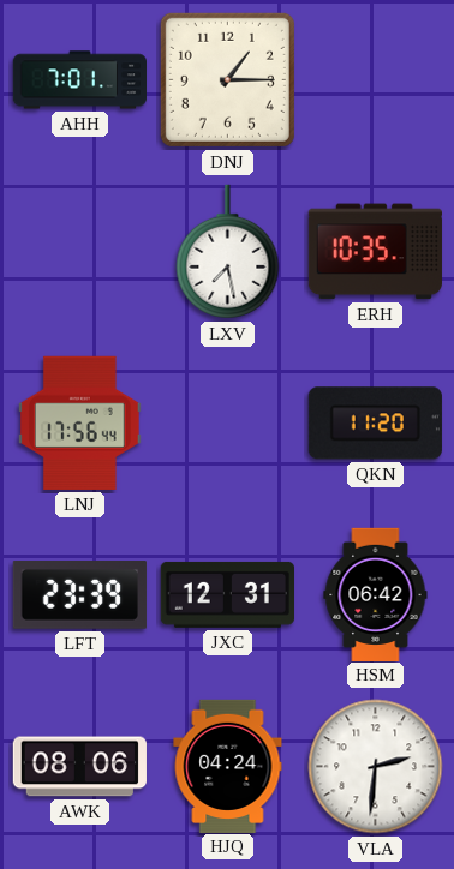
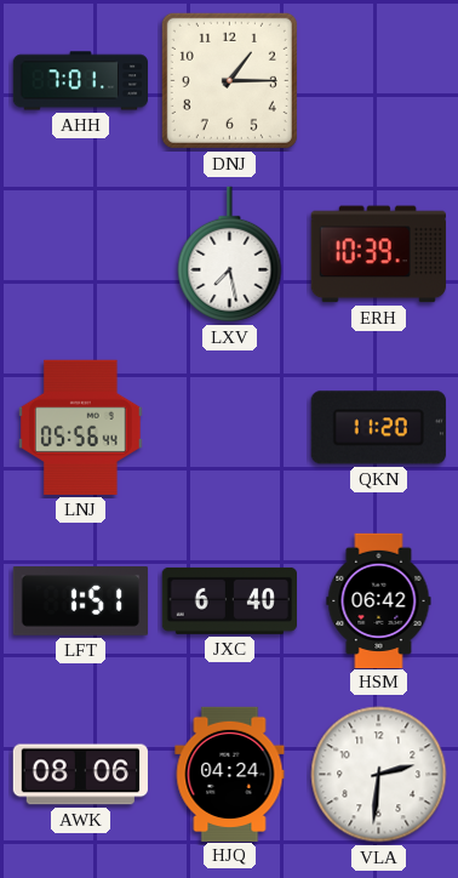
ERH: 10:35 -> 10:39 (378, 255)
LNJ: 17:56 -> 05:56 (81, 427)
LFT: 23:39 -> 1:51 (80, 602)
JXC: 12:31 -> 6:40 (229, 600)
